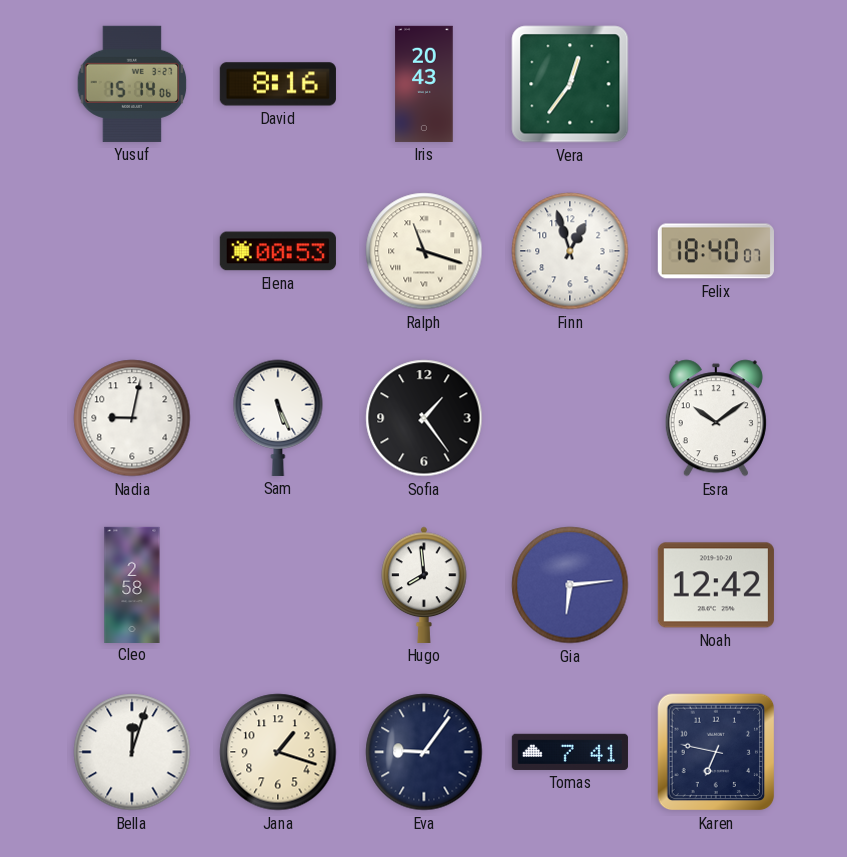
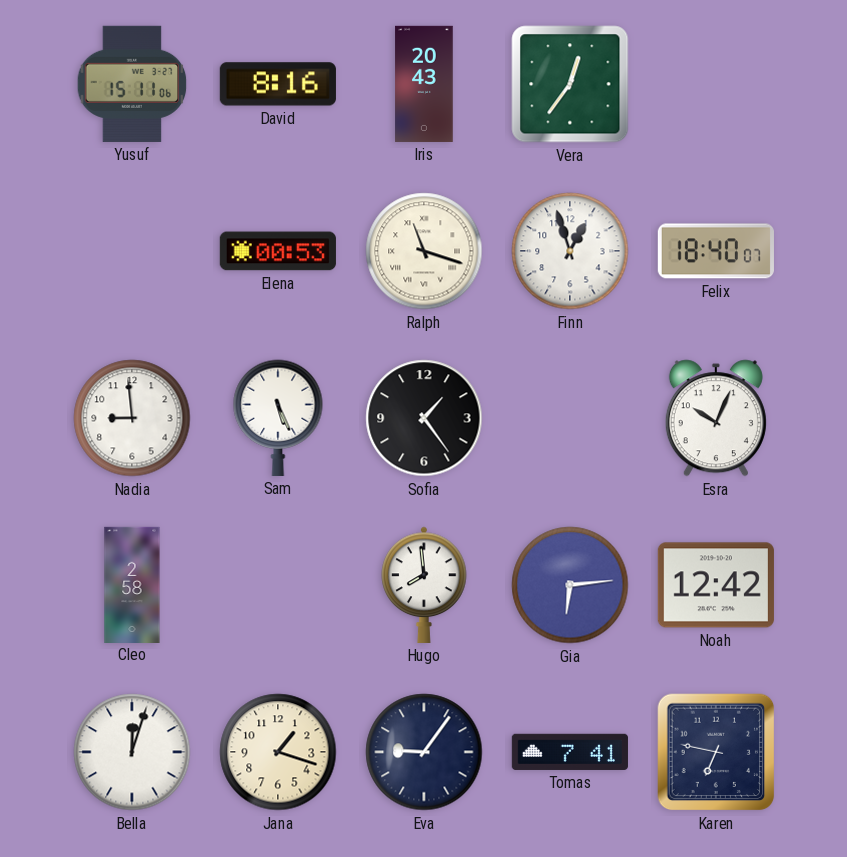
Yusuf: 15:14 -> 15:11 (132, 84)
Nadia: 9:02 -> 8:59 (132, 418)
Esra: 10:09 -> 10:04 (716, 418)
